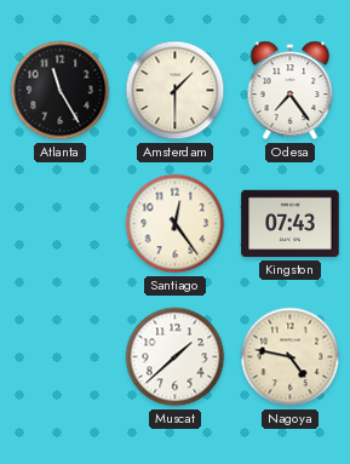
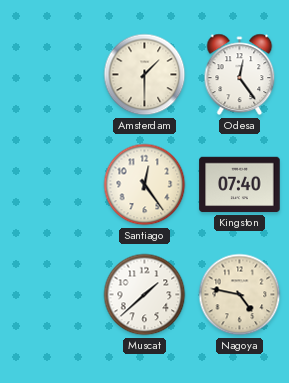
Atlanta: 11:25 -> none (61, 91)
Odesa: 7:24 -> 12:24 (240, 75)
Kingston: 07:43 -> 07:40 (240, 185)
